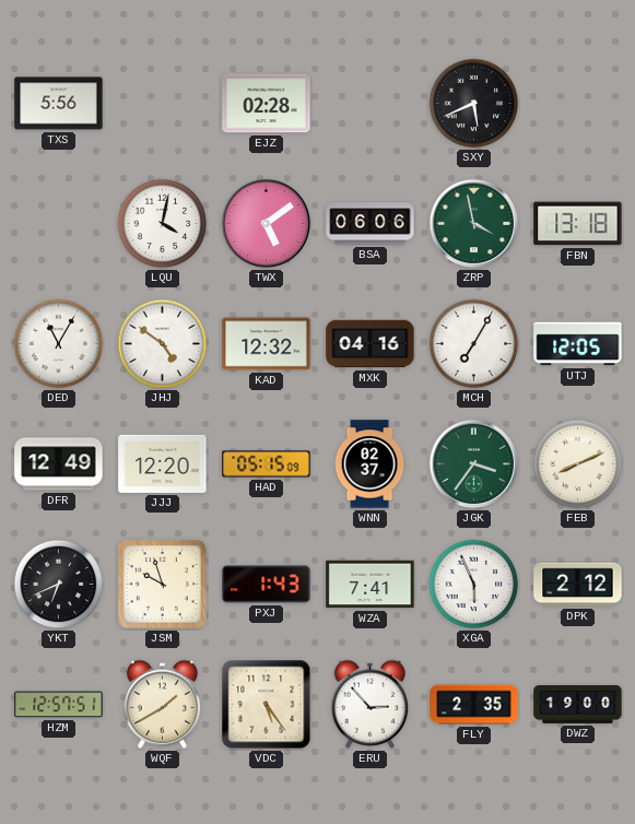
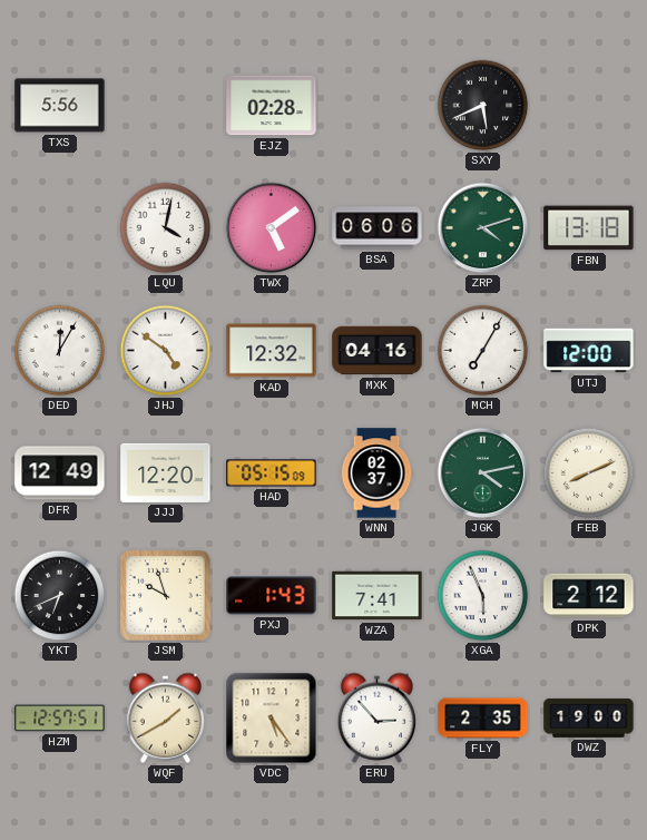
ZRP: 3:58 -> 4:12 (483, 228)
DED: 11:05 -> 12:05 (60, 351)
UTJ: 12:05 -> 12:00 (589, 351)
JGK: 3:36 -> 4:13 (483, 473)
